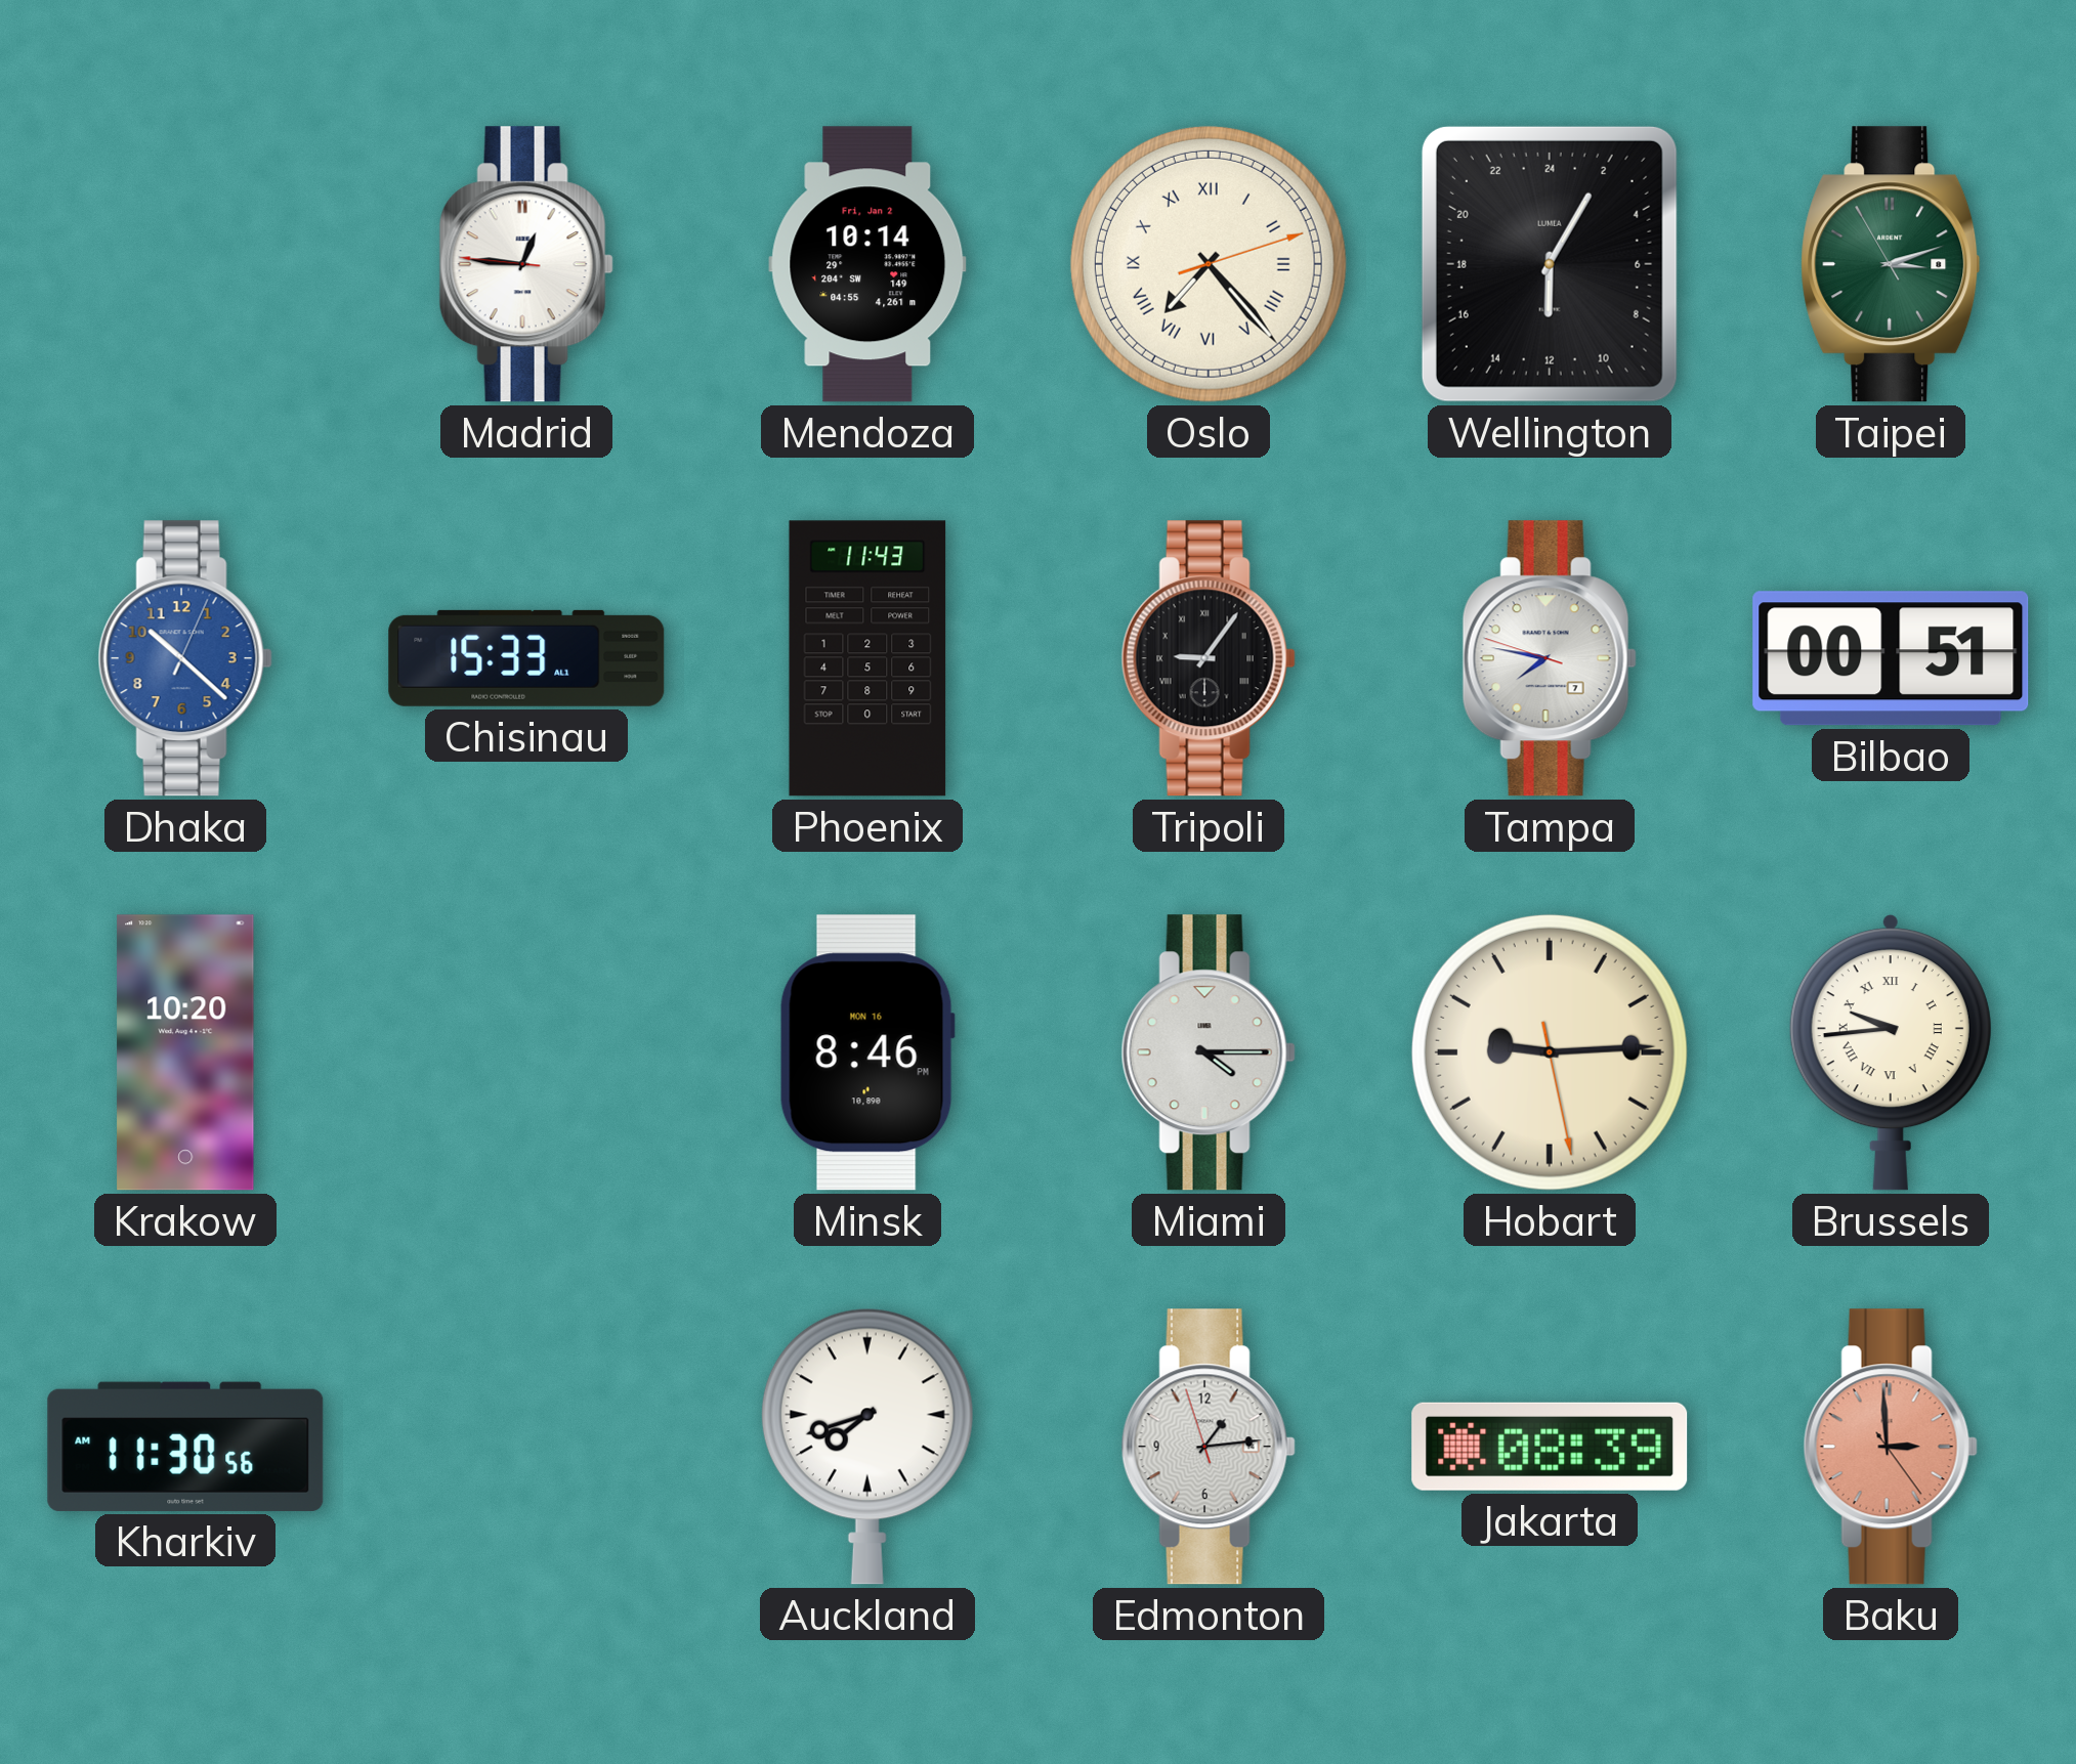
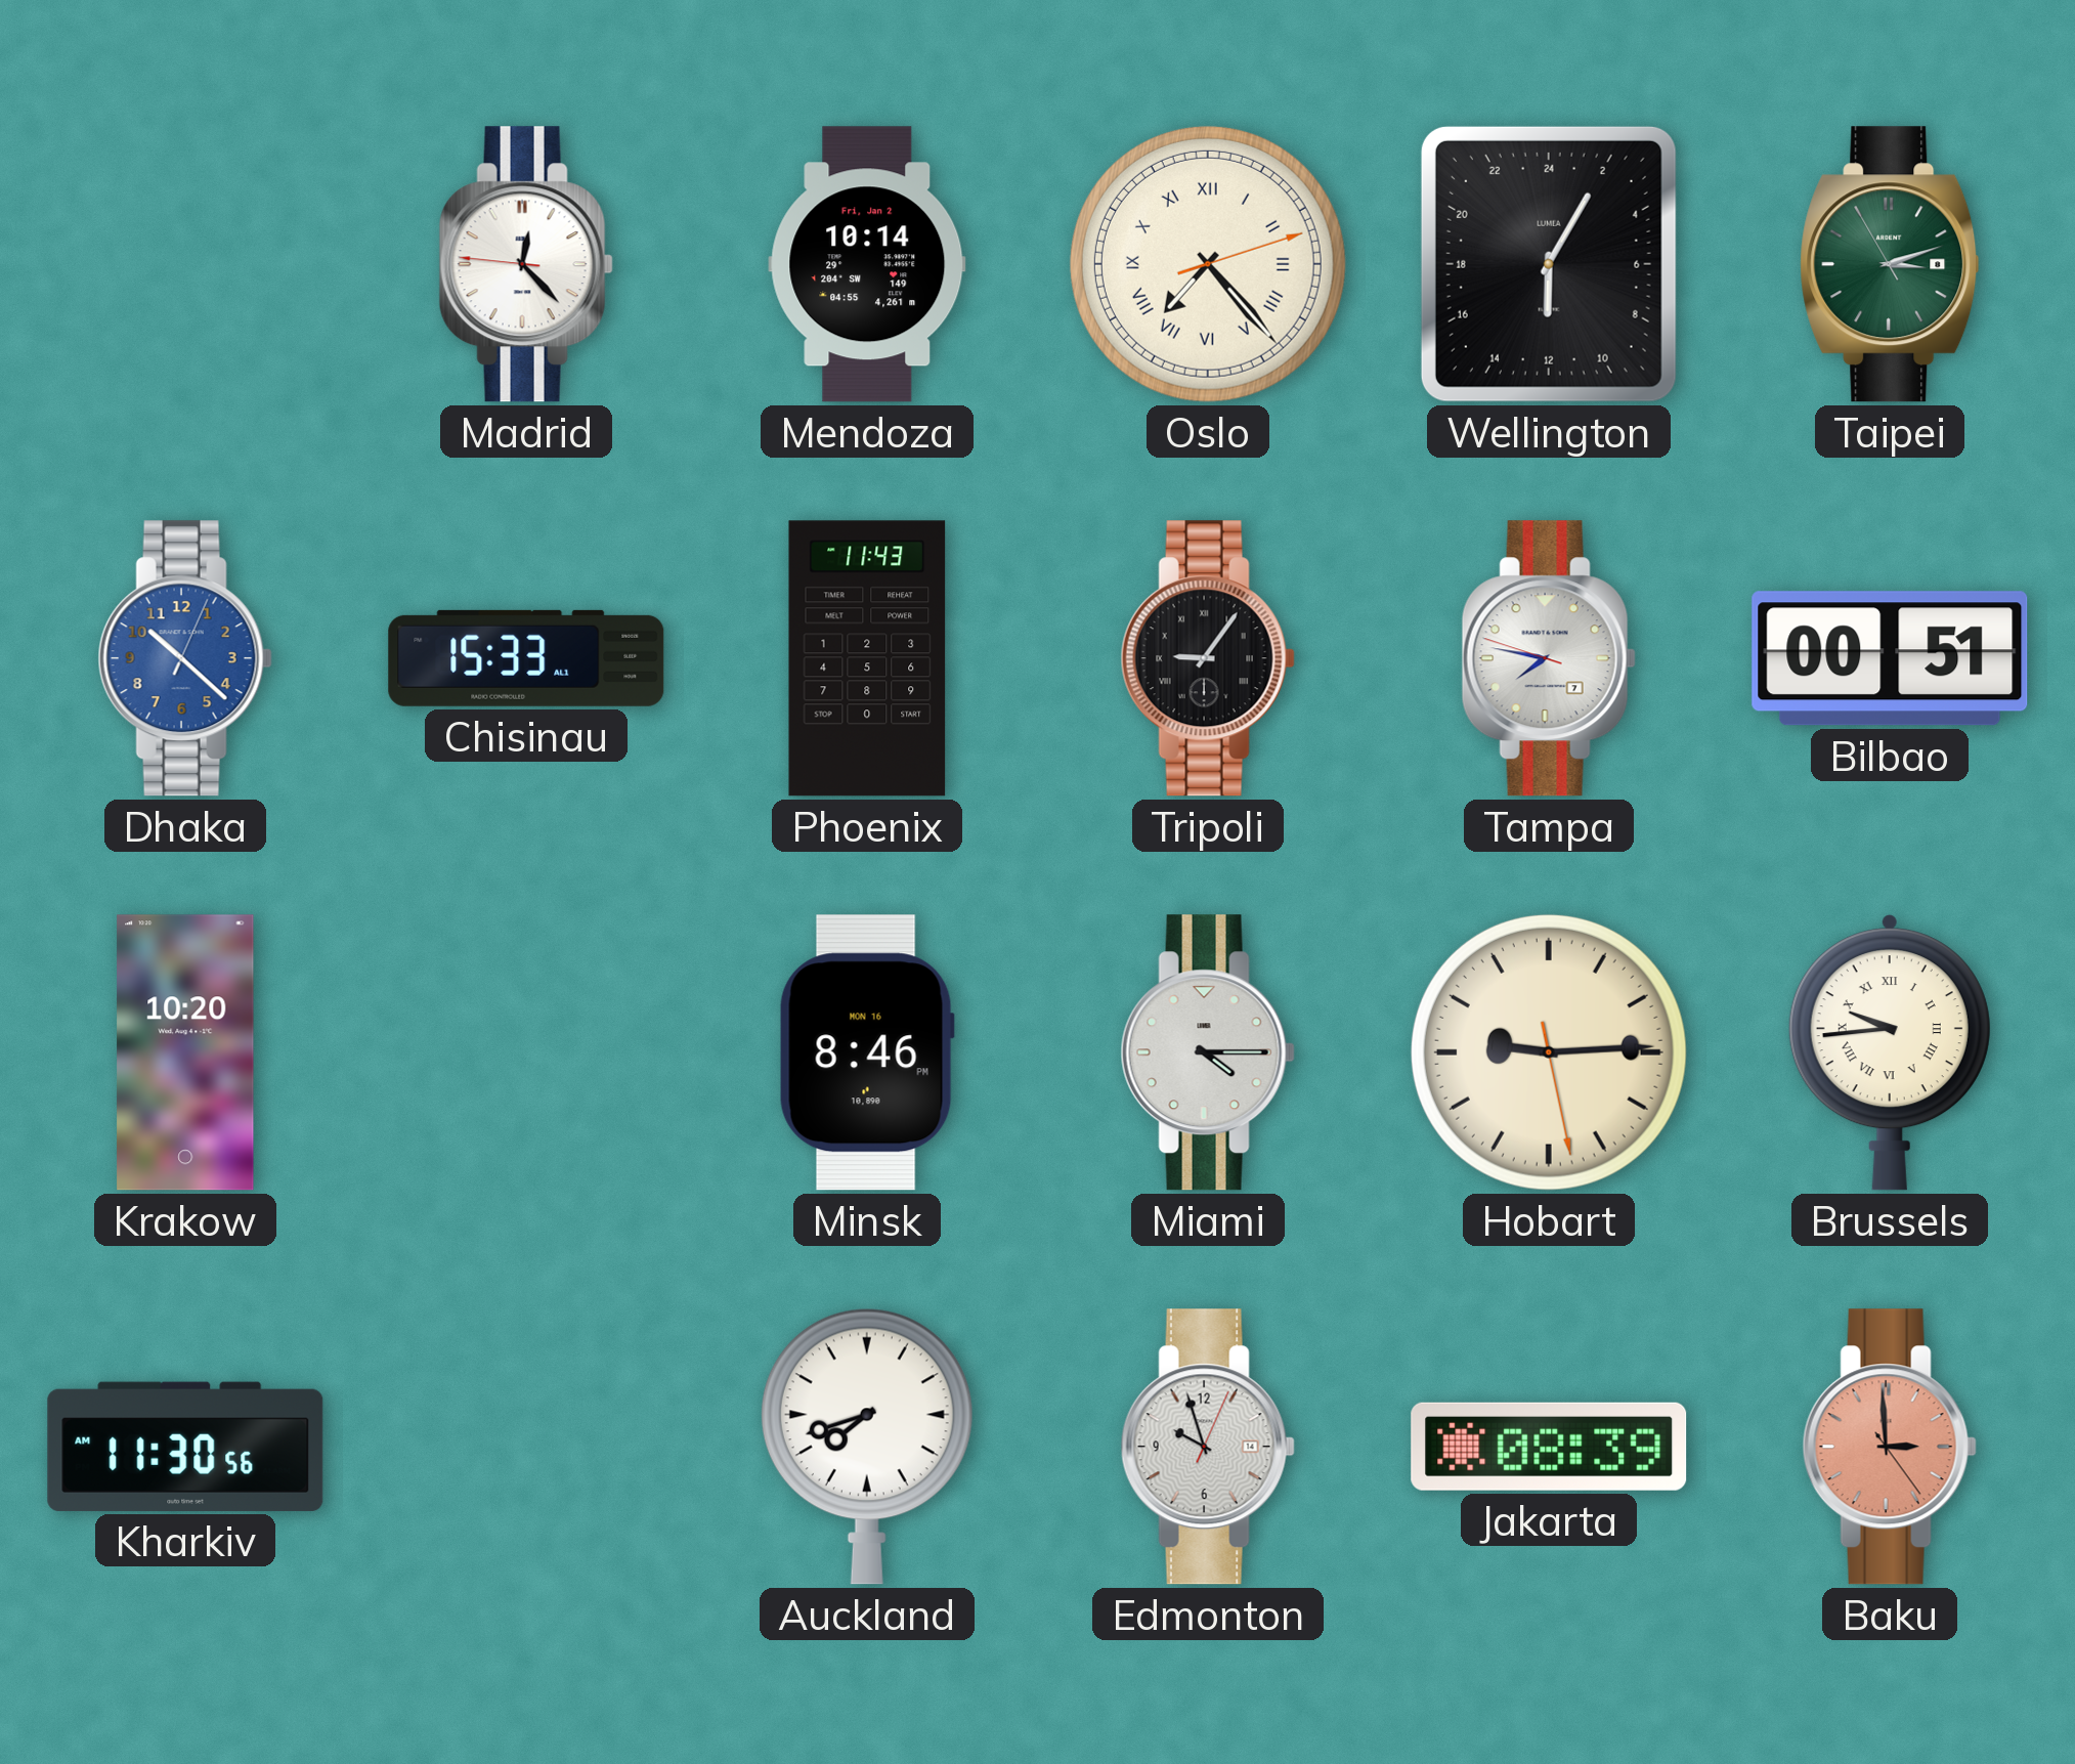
Madrid: 12:45 -> 12:22 (526, 264)
Edmonton: 1:13 -> 9:57 (1208, 1447)
